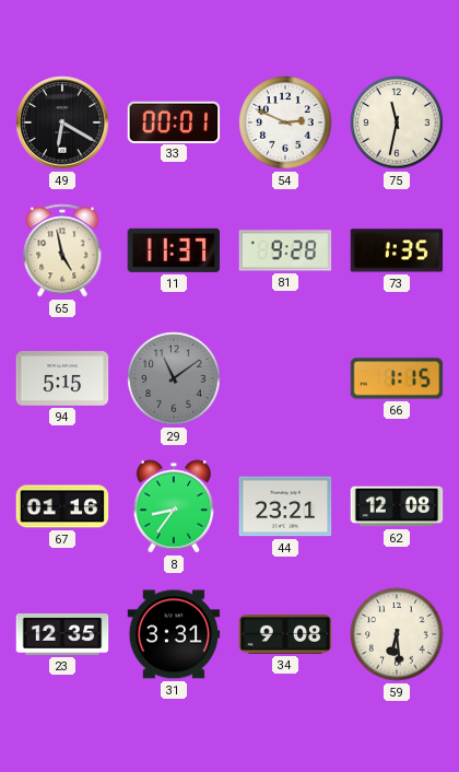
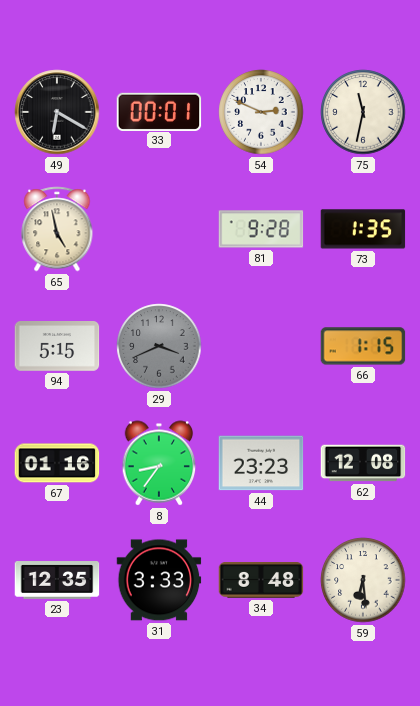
11: 11:37 -> none (174, 250)
29: 11:09 -> 3:41 (159, 346)
44: 23:21 -> 23:23 (261, 463)
31: 3:31 -> 3:33 (159, 580)
34: 9:08 -> 8:48 (261, 581)
